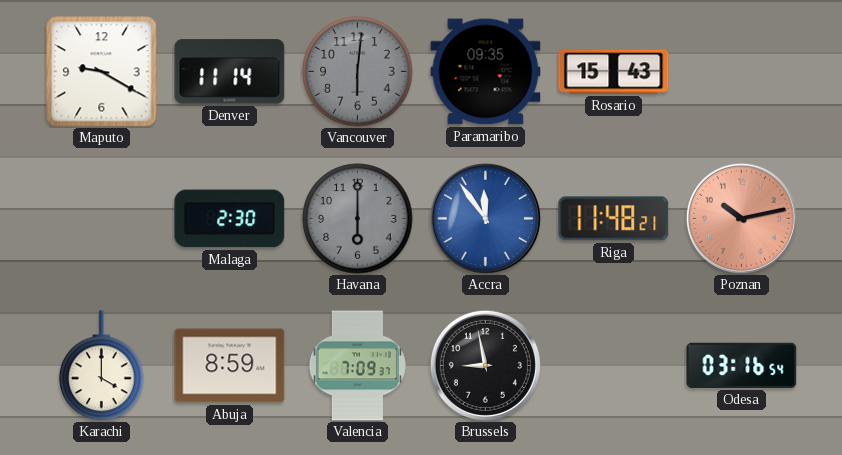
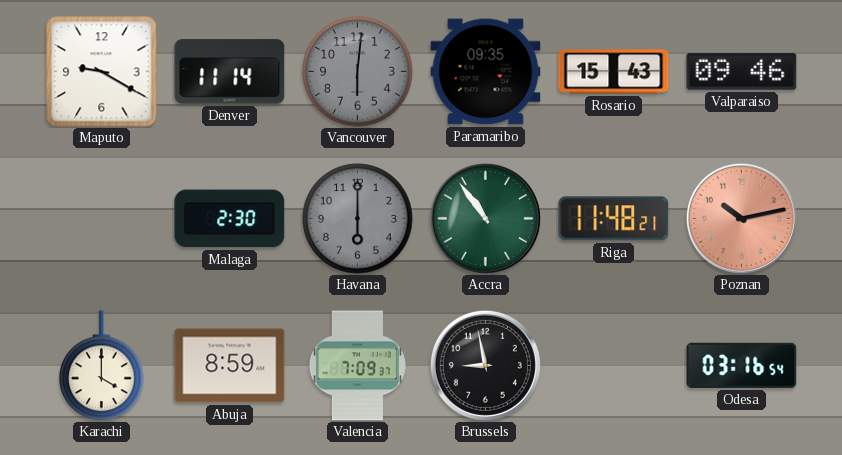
Valparaiso: none -> 09:46 (742, 72)
Accra: 11:54 -> 10:54 (485, 218)
Accra dial: blue -> green (485, 218)
